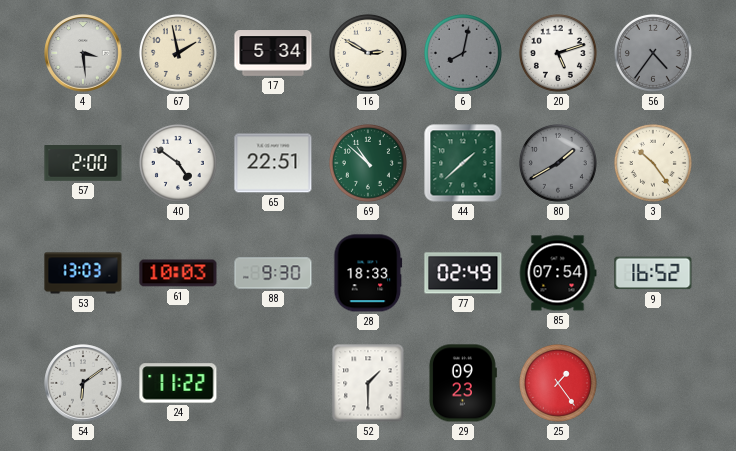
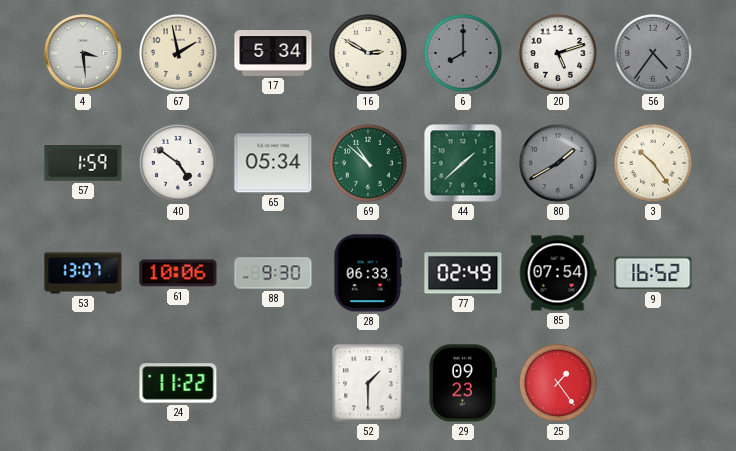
6: 8:02 -> 8:00 (463, 53)
57: 2:00 -> 1:59 (83, 164)
65: 22:51 -> 05:34 (273, 163)
53: 13:03 -> 13:07 (83, 273)
61: 10:03 -> 10:06 (178, 273)
28: 18:33 -> 06:33 (368, 273)
54: 6:09 -> none (83, 383)
